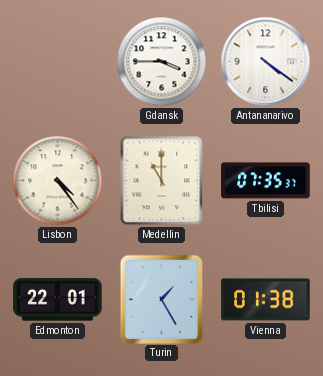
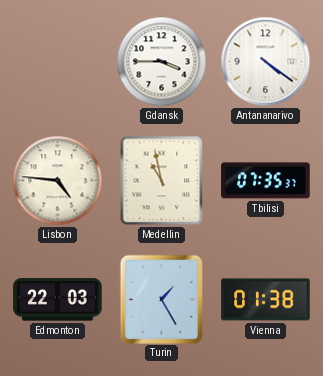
Lisbon: 4:24 -> 4:46 (58, 181)
Medellin: 11:00 -> 10:58 (162, 181)
Edmonton: 22:01 -> 22:03 (58, 300)
